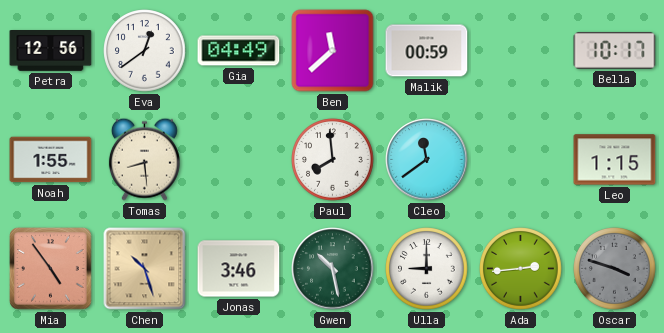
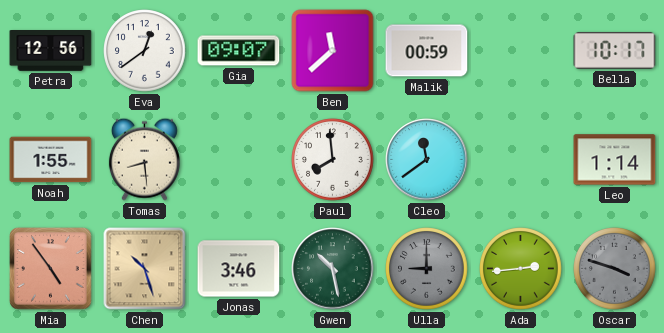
Gia: 04:49 -> 09:07 (239, 51)
Leo: 1:15 -> 1:14 (615, 160)
Ulla dial: white -> grey (427, 269)
